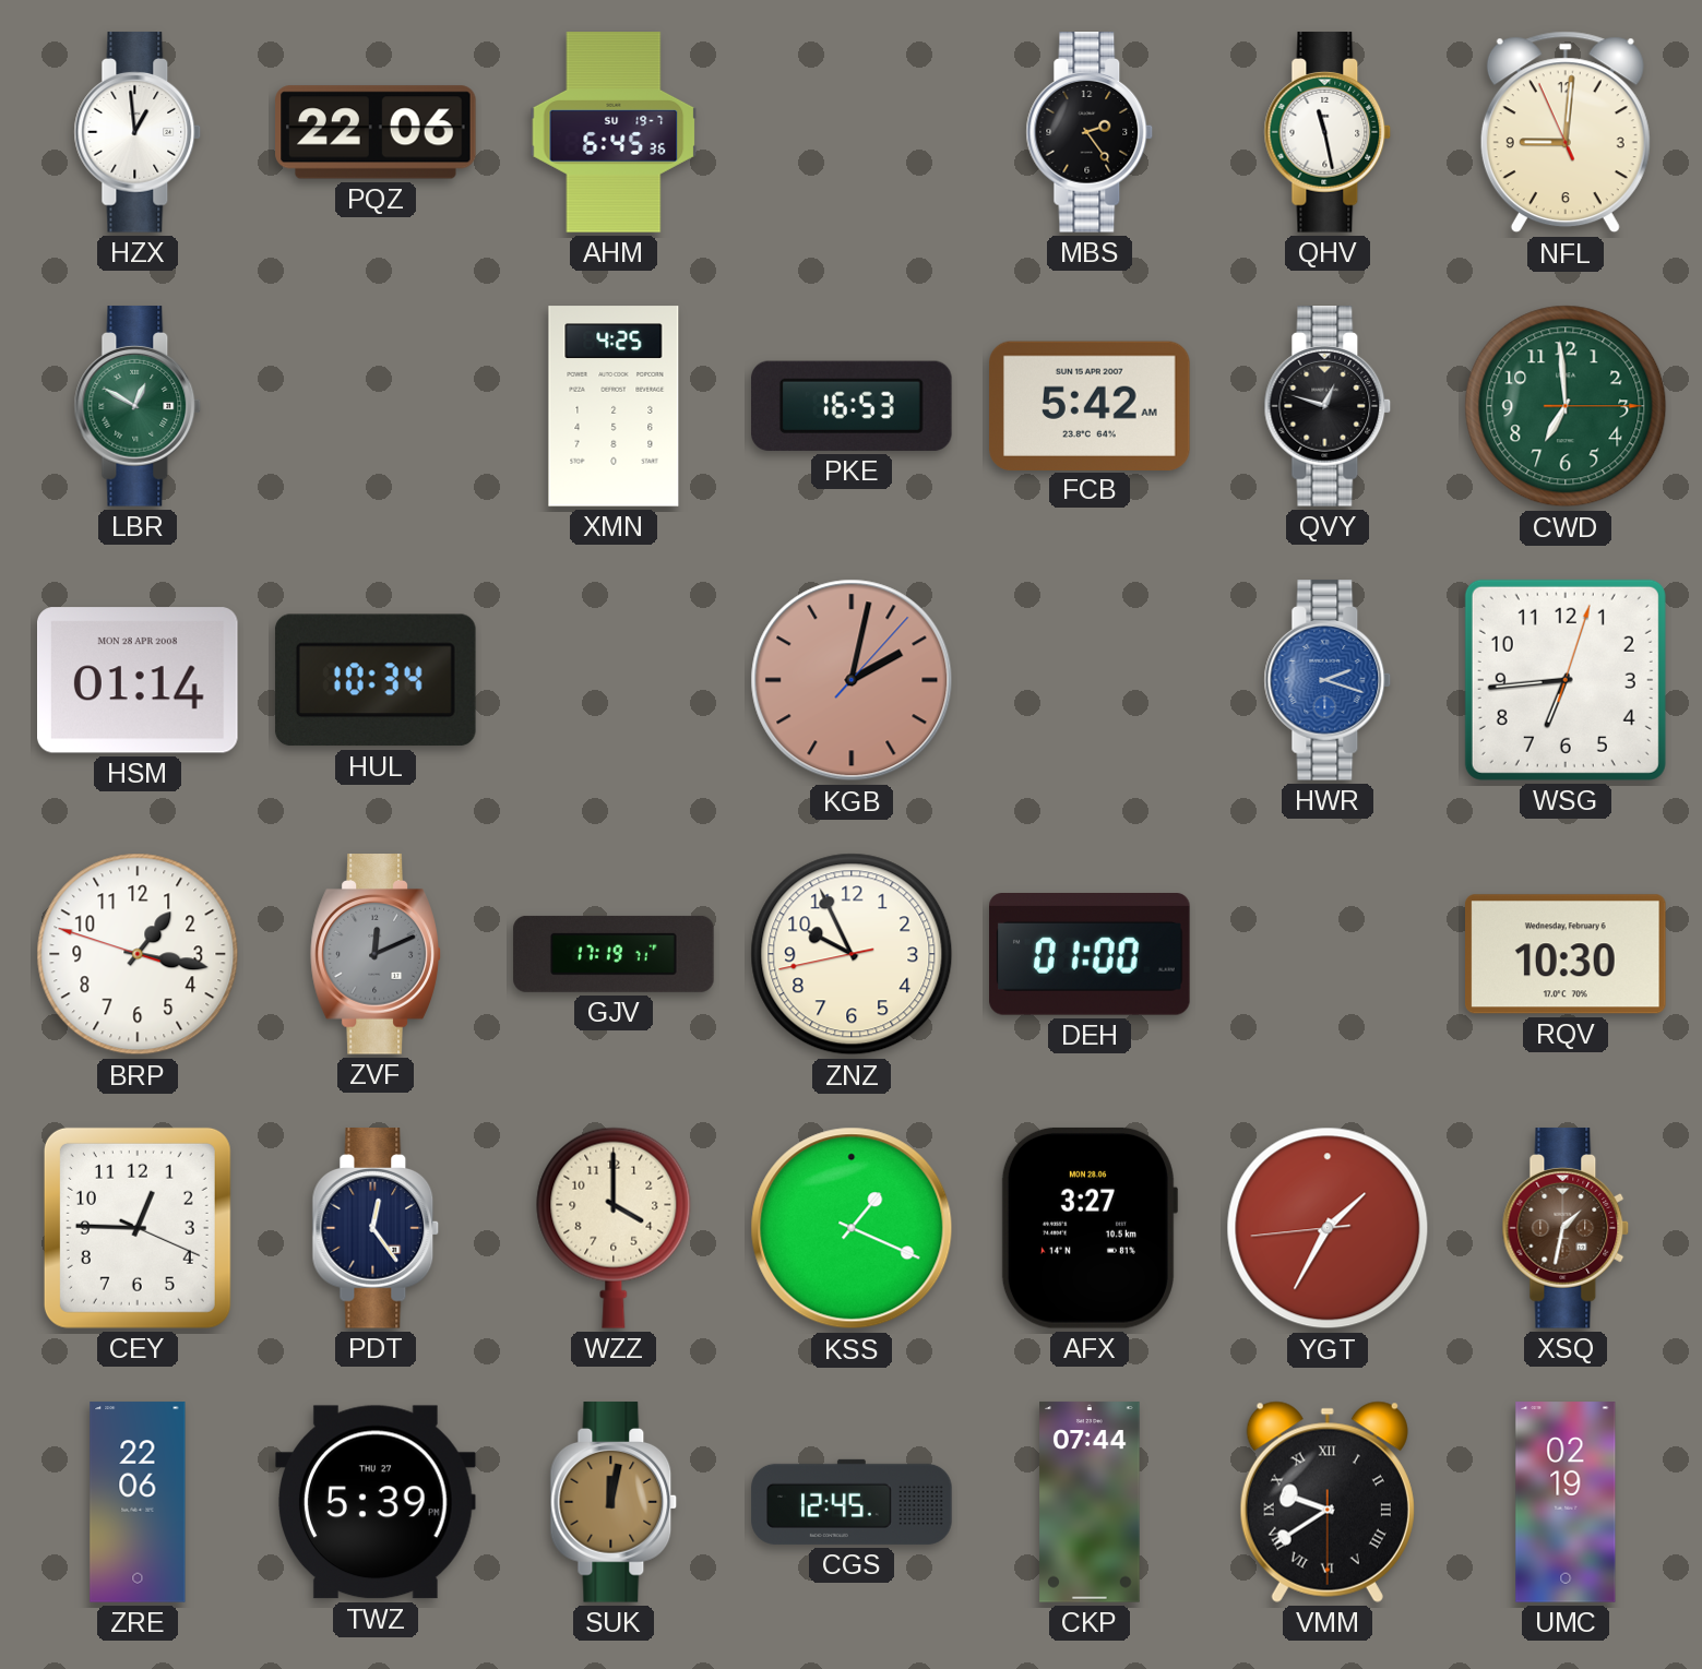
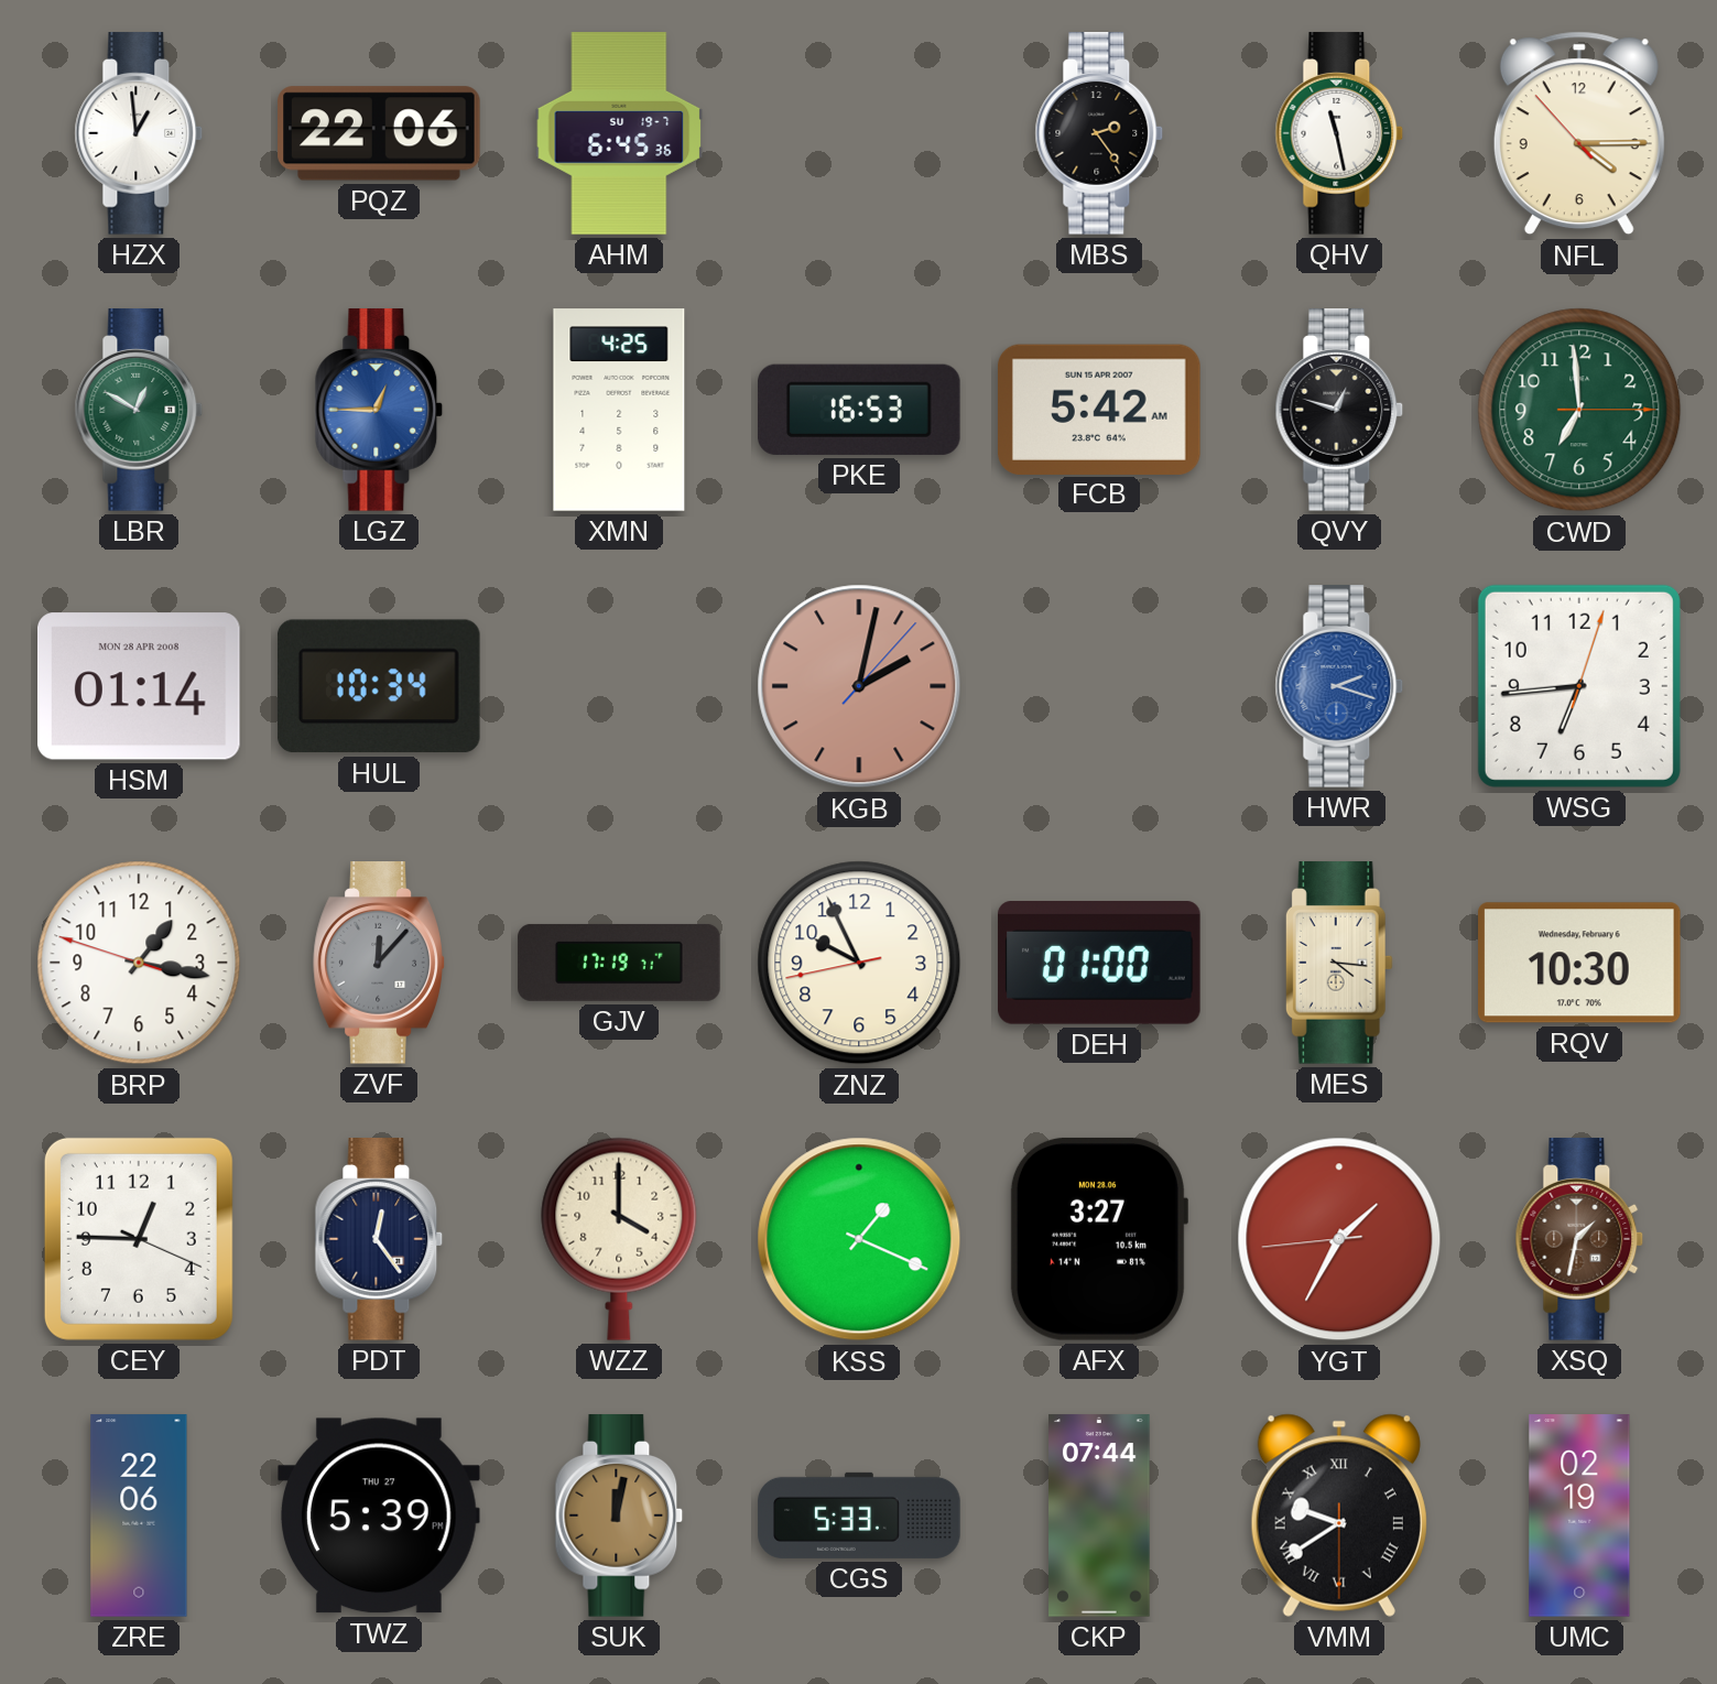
NFL: 9:00 -> 4:14 (1579, 133)
LGZ: none -> 12:45 (379, 410)
ZVF: 12:11 -> 12:07 (379, 963)
MES: none -> 4:16 (1339, 963)
CGS: 12:45 -> 5:33 (859, 1515)
